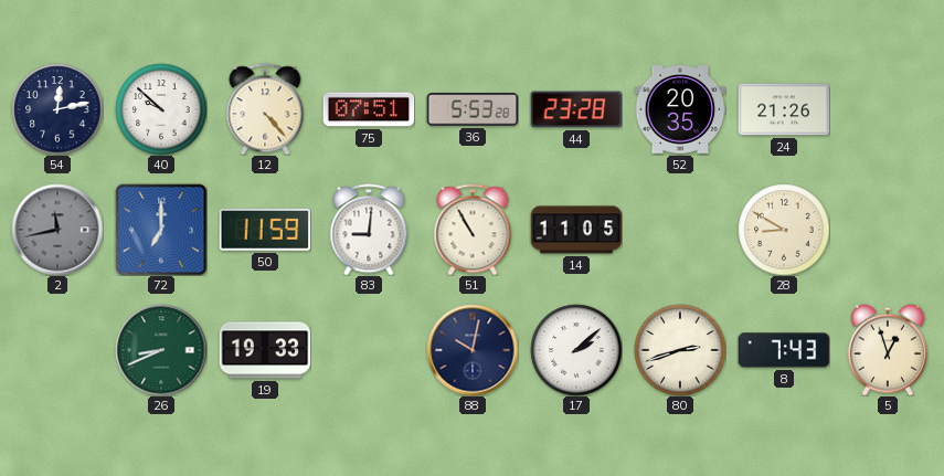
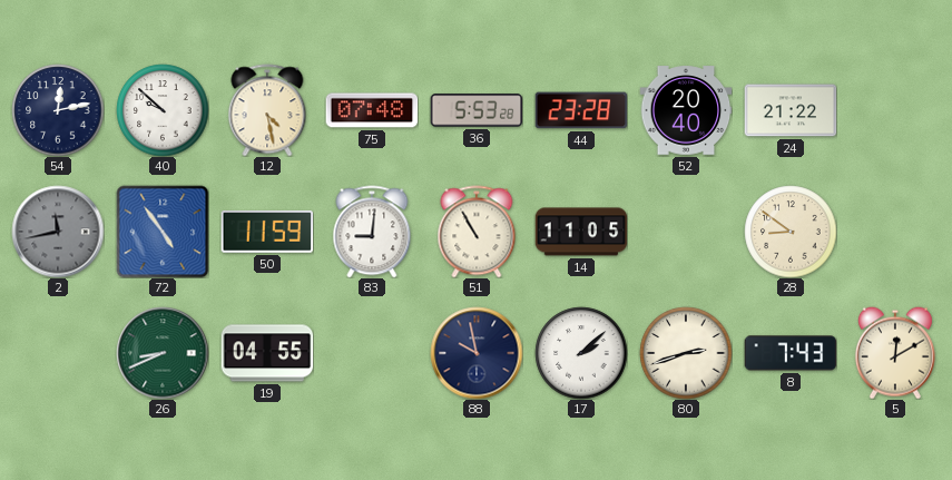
12: 4:23 -> 4:28 (267, 110)
75: 07:51 -> 07:48 (372, 110)
52: 20:35 -> 20:40 (686, 110)
24: 21:26 -> 21:22 (791, 110)
72: 7:00 -> 4:54 (163, 232)
28: 8:50 -> 8:51 (791, 232)
19: 19:33 -> 04:55 (267, 353)
88: 10:02 -> 9:58 (477, 353)
5: 12:57 -> 12:10 (895, 353)
